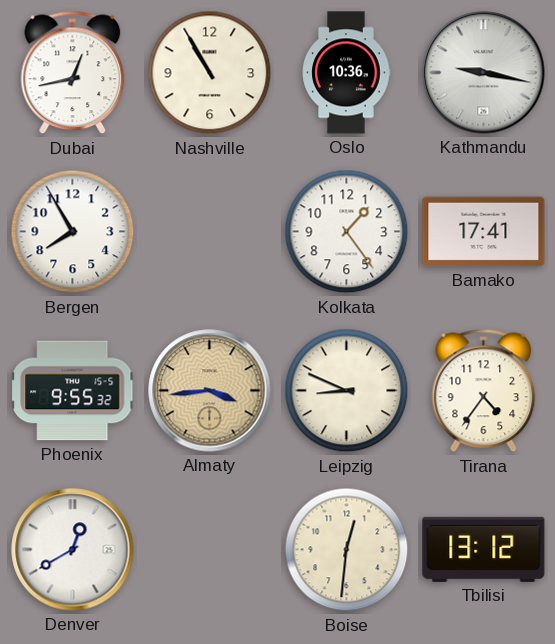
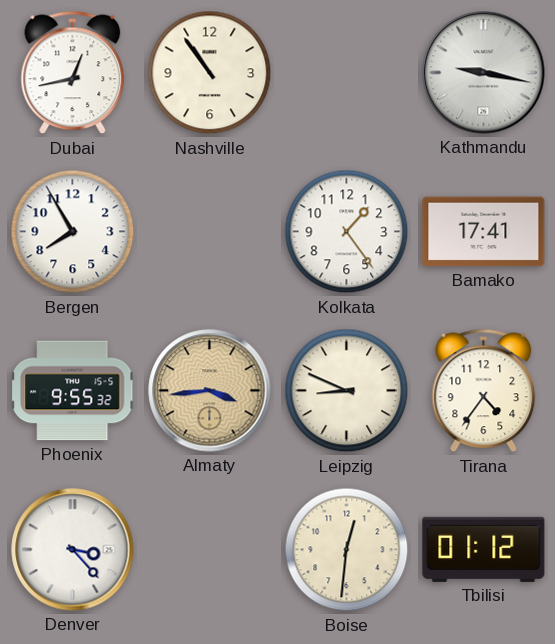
Nashville: 10:55 -> 10:54 (210, 73)
Oslo: 10:36 -> none (346, 73)
Denver: 12:40 -> 3:23 (73, 550)
Tbilisi: 13:12 -> 01:12 (484, 549)
